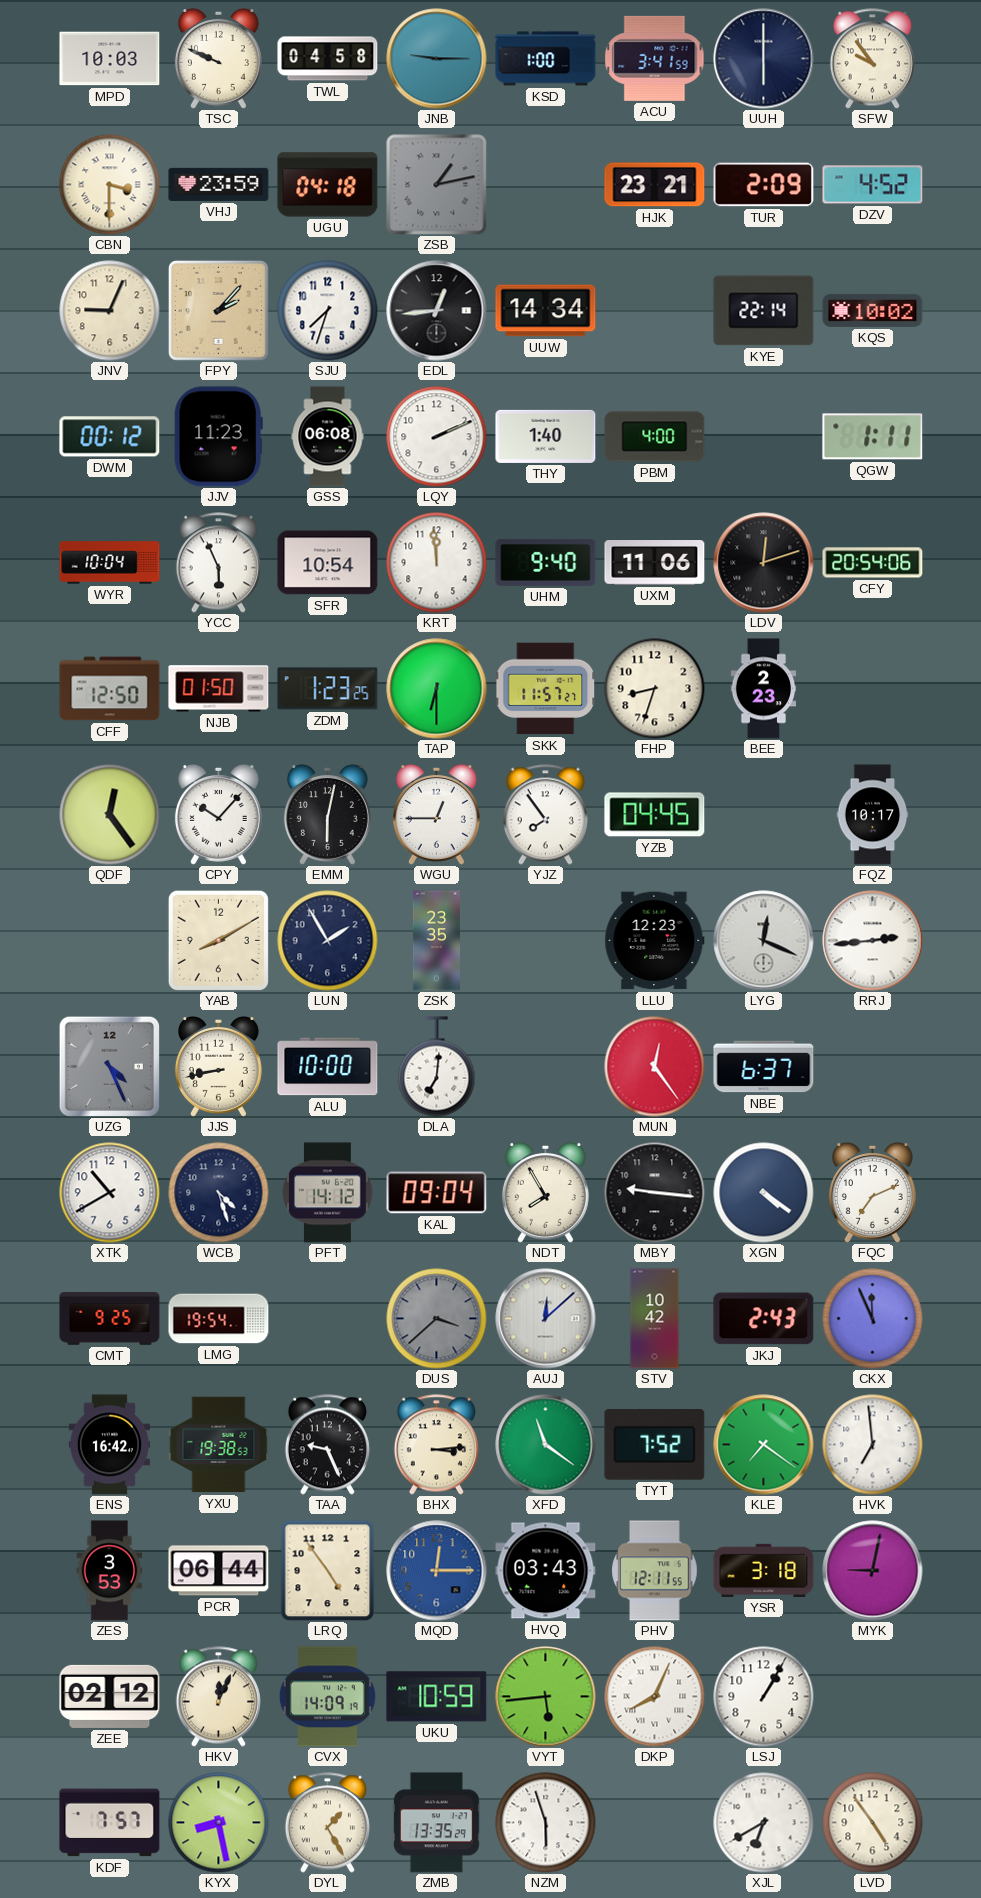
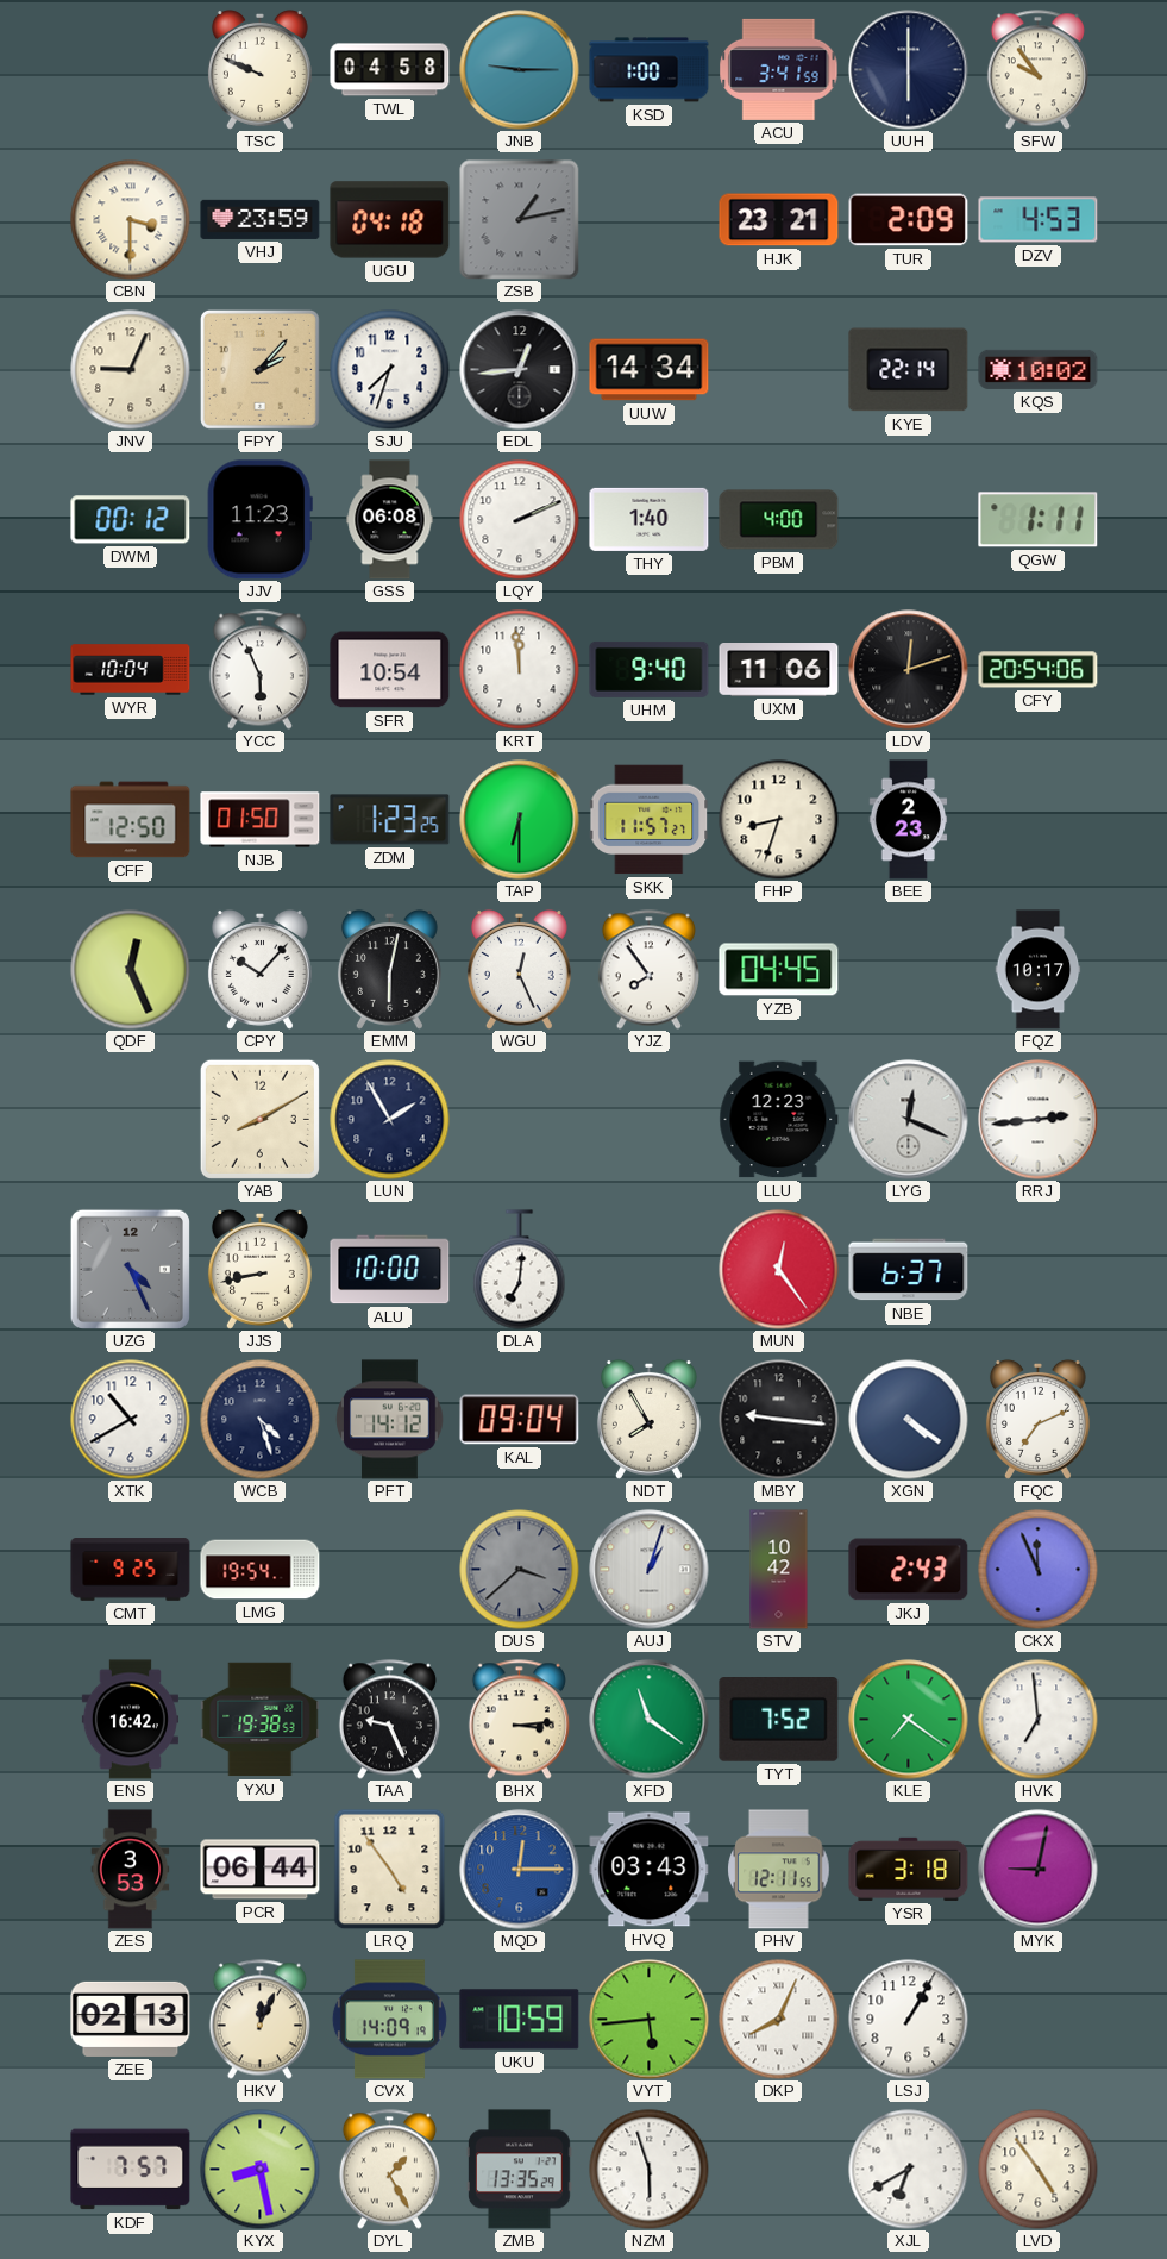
MPD: 10:03 -> none (110, 59)
DZV: 4:52 -> 4:53 (1039, 220)
QDF: 12:24 -> 12:26 (131, 970)
WGU: 12:45 -> 12:26 (519, 970)
ZSK: 23:35 -> none (436, 941)
AUJ: 12:08 -> 1:03 (650, 1570)
ZEE: 02:12 -> 02:13 (131, 2019)
